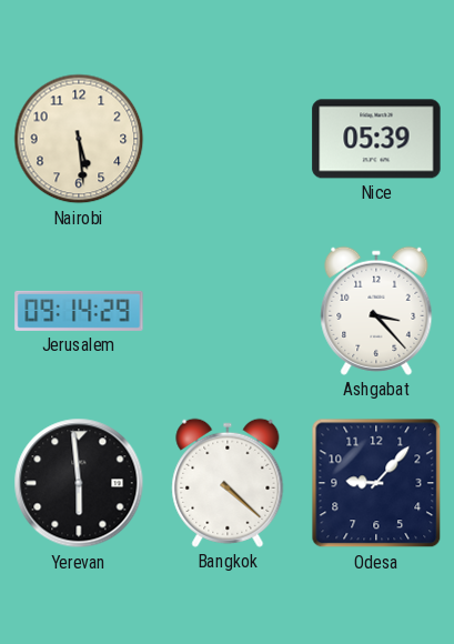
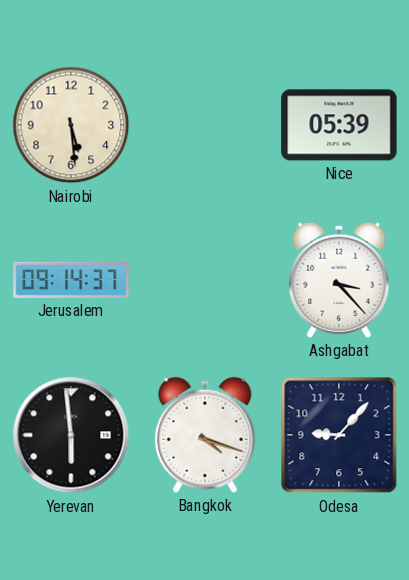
Jerusalem: 09:14:29 -> 09:14:37 (71, 280)
Bangkok: 4:22 -> 4:18 (205, 435)
